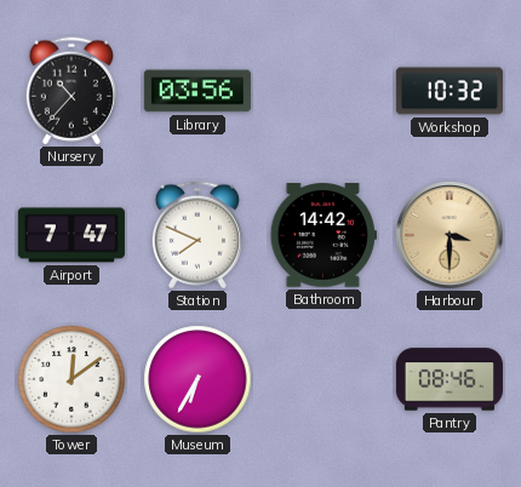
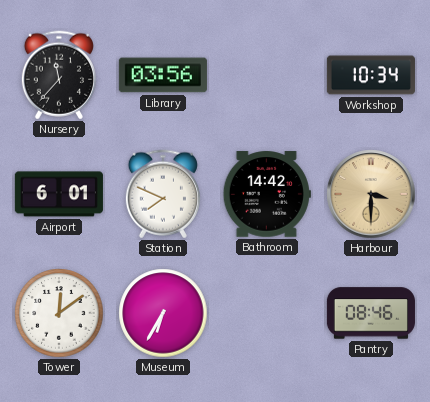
Nursery: 10:37 -> 11:37 (59, 75)
Workshop: 10:32 -> 10:34 (371, 75)
Airport: 7:47 -> 6:01 (59, 194)
